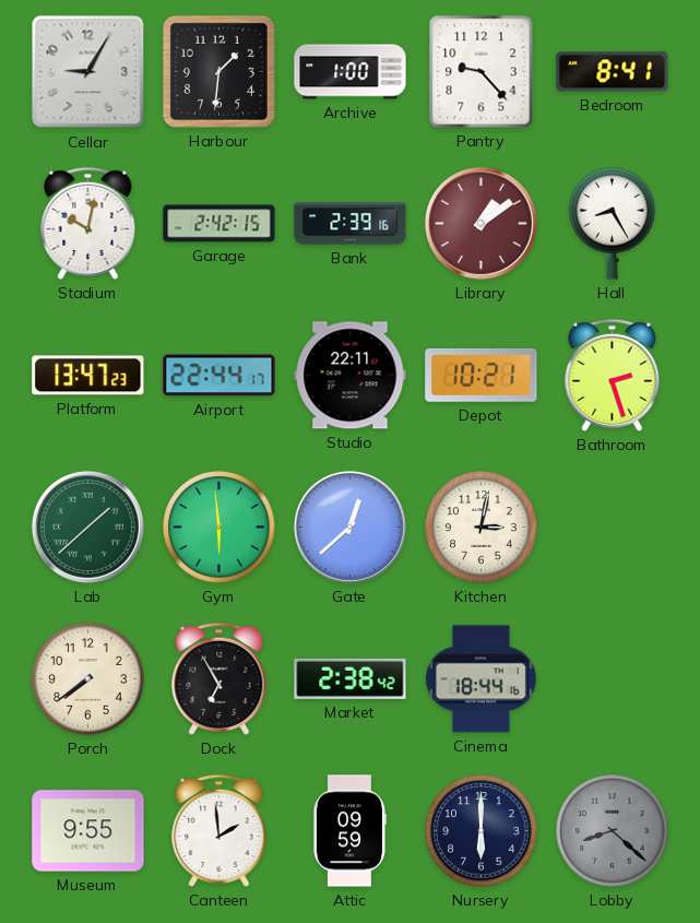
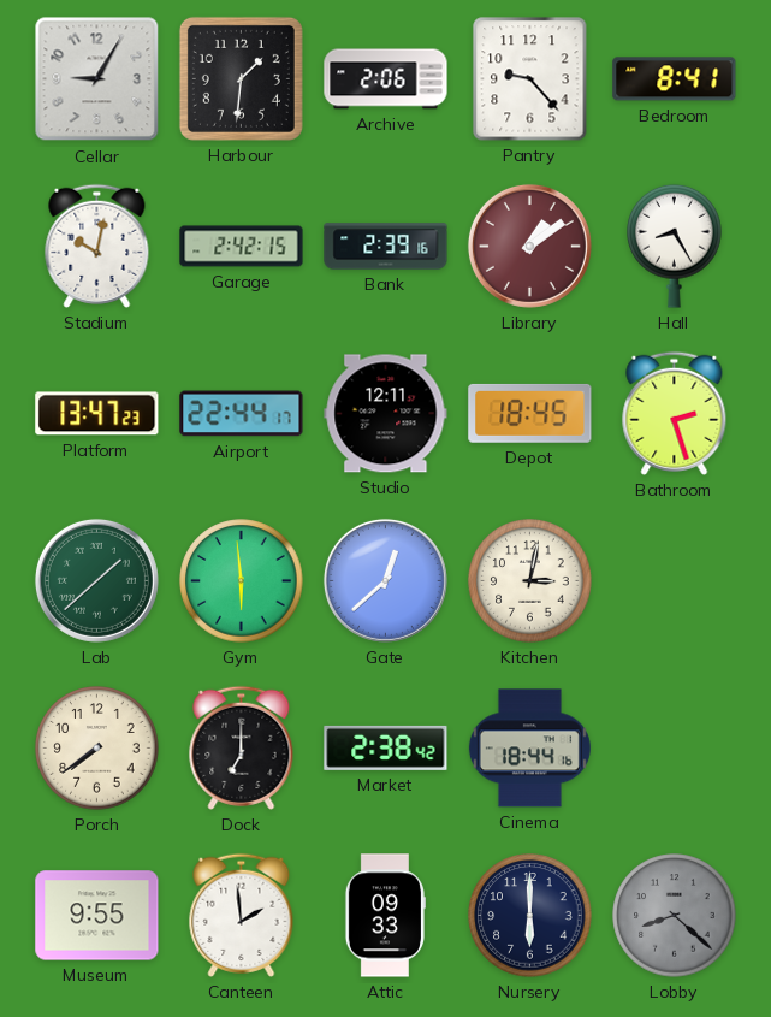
Archive: 1:00 -> 2:06 (386, 79)
Studio: 22:11 -> 12:11 (386, 414)
Depot: 10:21 -> 18:45 (530, 413)
Dock: 6:55 -> 7:00 (242, 747)
Attic: 09:59 -> 09:33 (385, 916)
